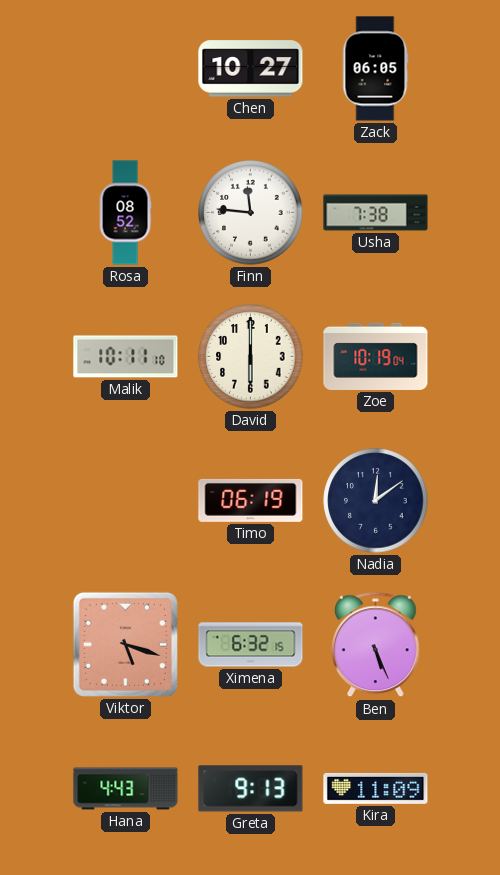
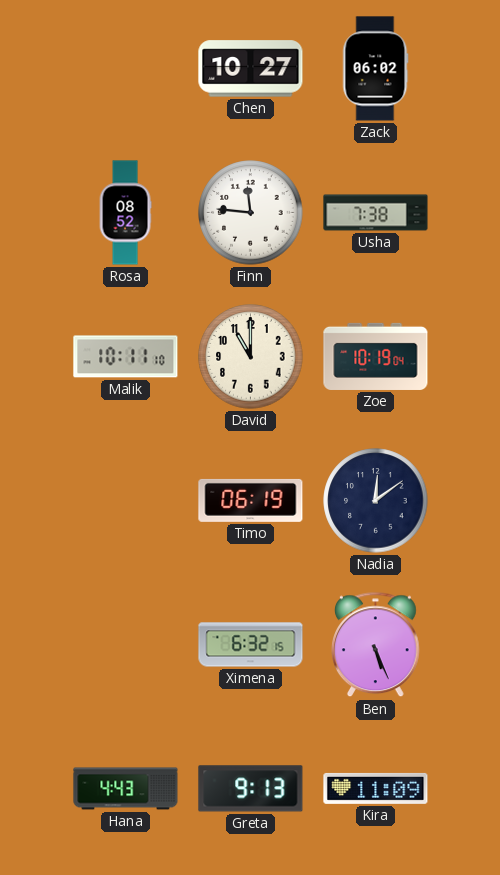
Zack: 06:05 -> 06:02 (375, 69)
David: 6:00 -> 11:00 (251, 357)
Viktor: 5:18 -> none (125, 644)
